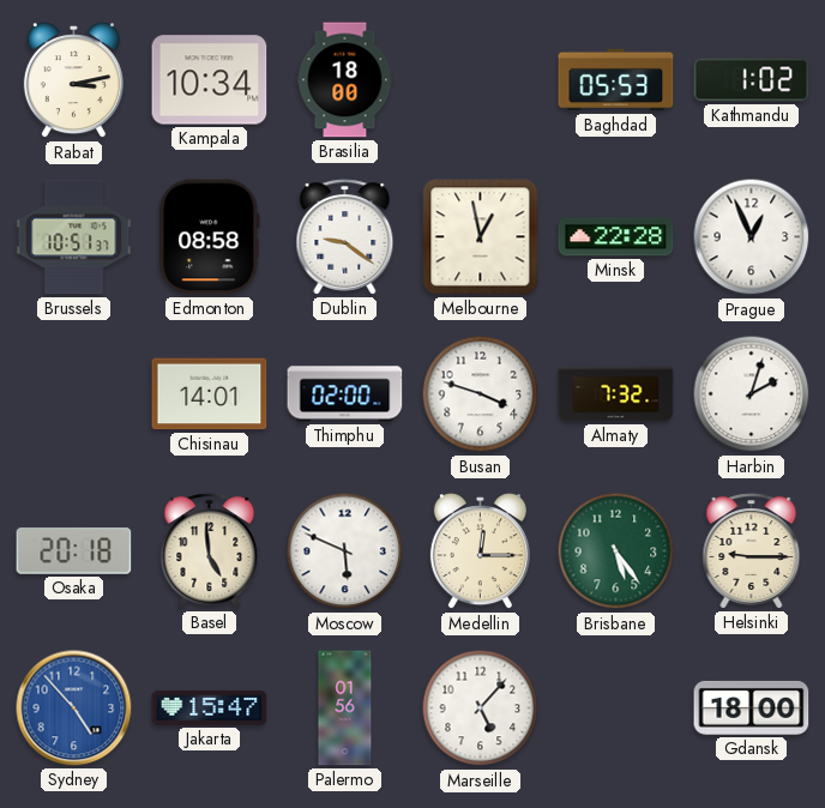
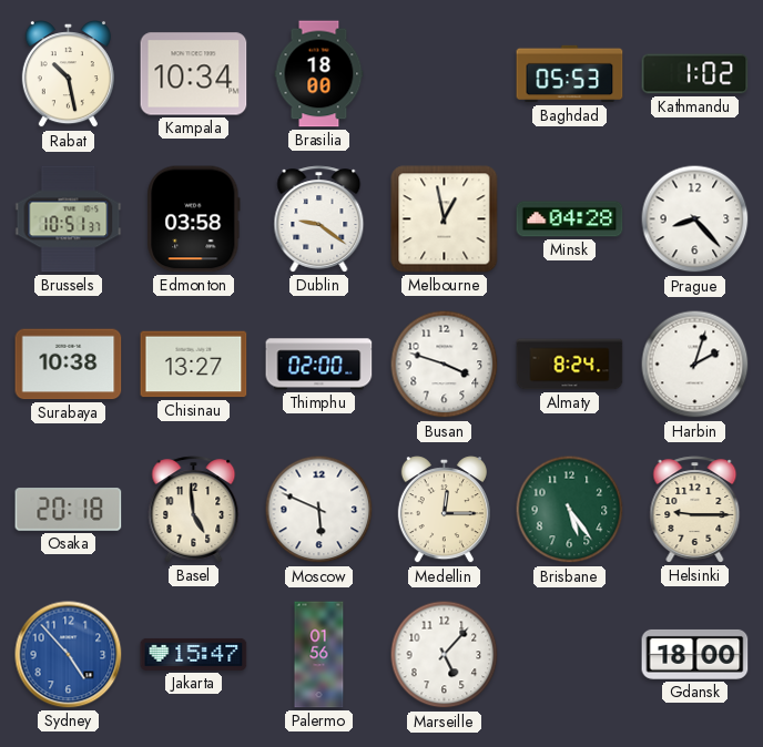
Rabat: 3:13 -> 10:28 (68, 74)
Edmonton: 08:58 -> 03:58 (194, 219)
Minsk: 22:28 -> 04:28 (570, 219)
Prague: 12:56 -> 8:23 (695, 219)
Surabaya: none -> 10:38 (69, 365)
Chisinau: 14:01 -> 13:27 (194, 365)
Almaty: 7:32 -> 8:24 (570, 365)
